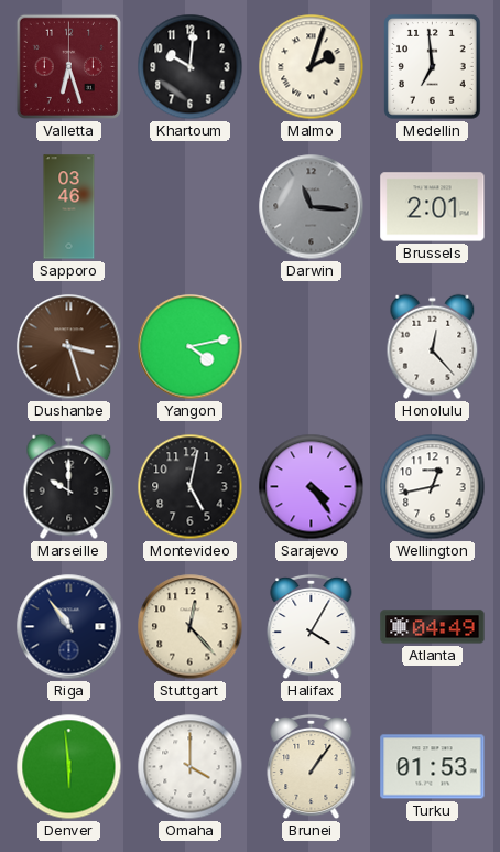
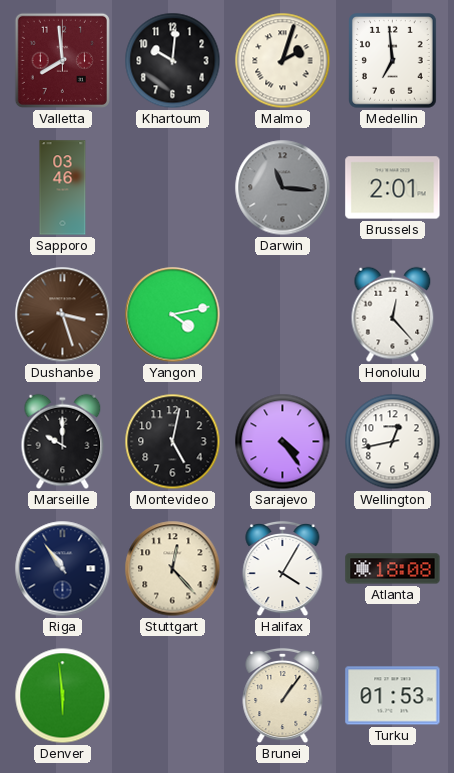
Valletta: 6:27 -> 7:59 (62, 60)
Atlanta: 04:49 -> 18:08 (393, 569)
Omaha: 4:00 -> none (191, 767)
